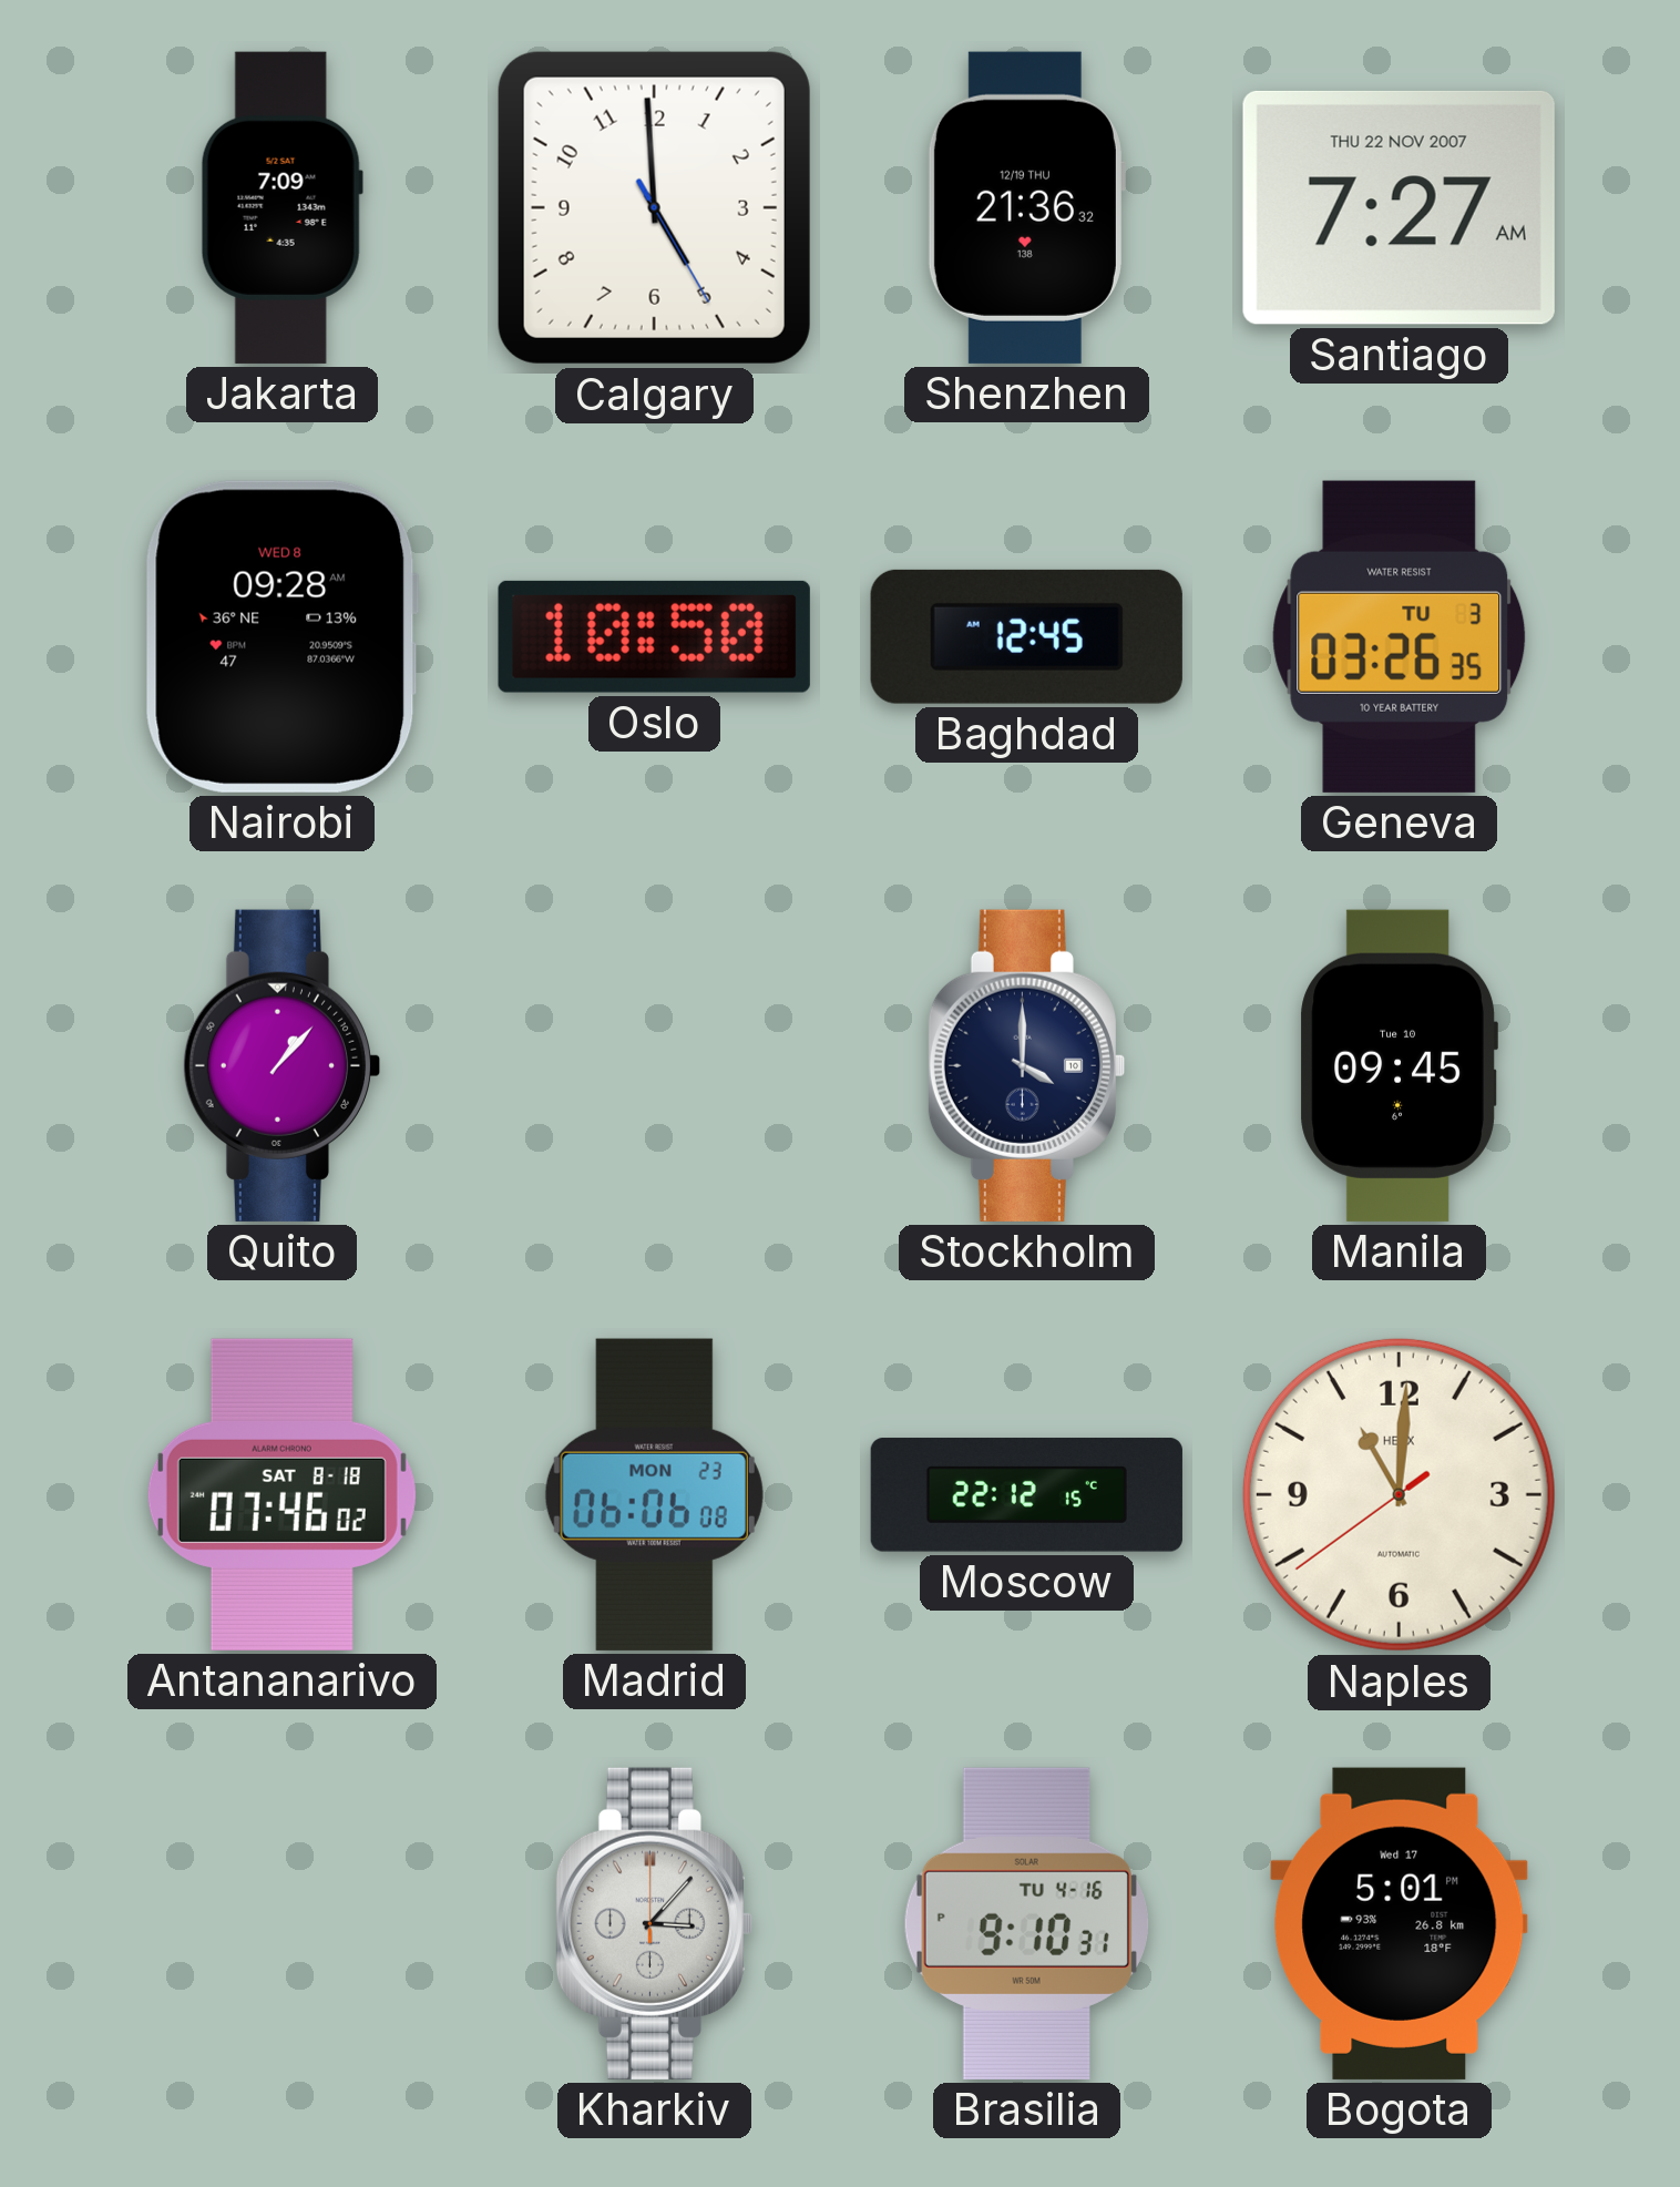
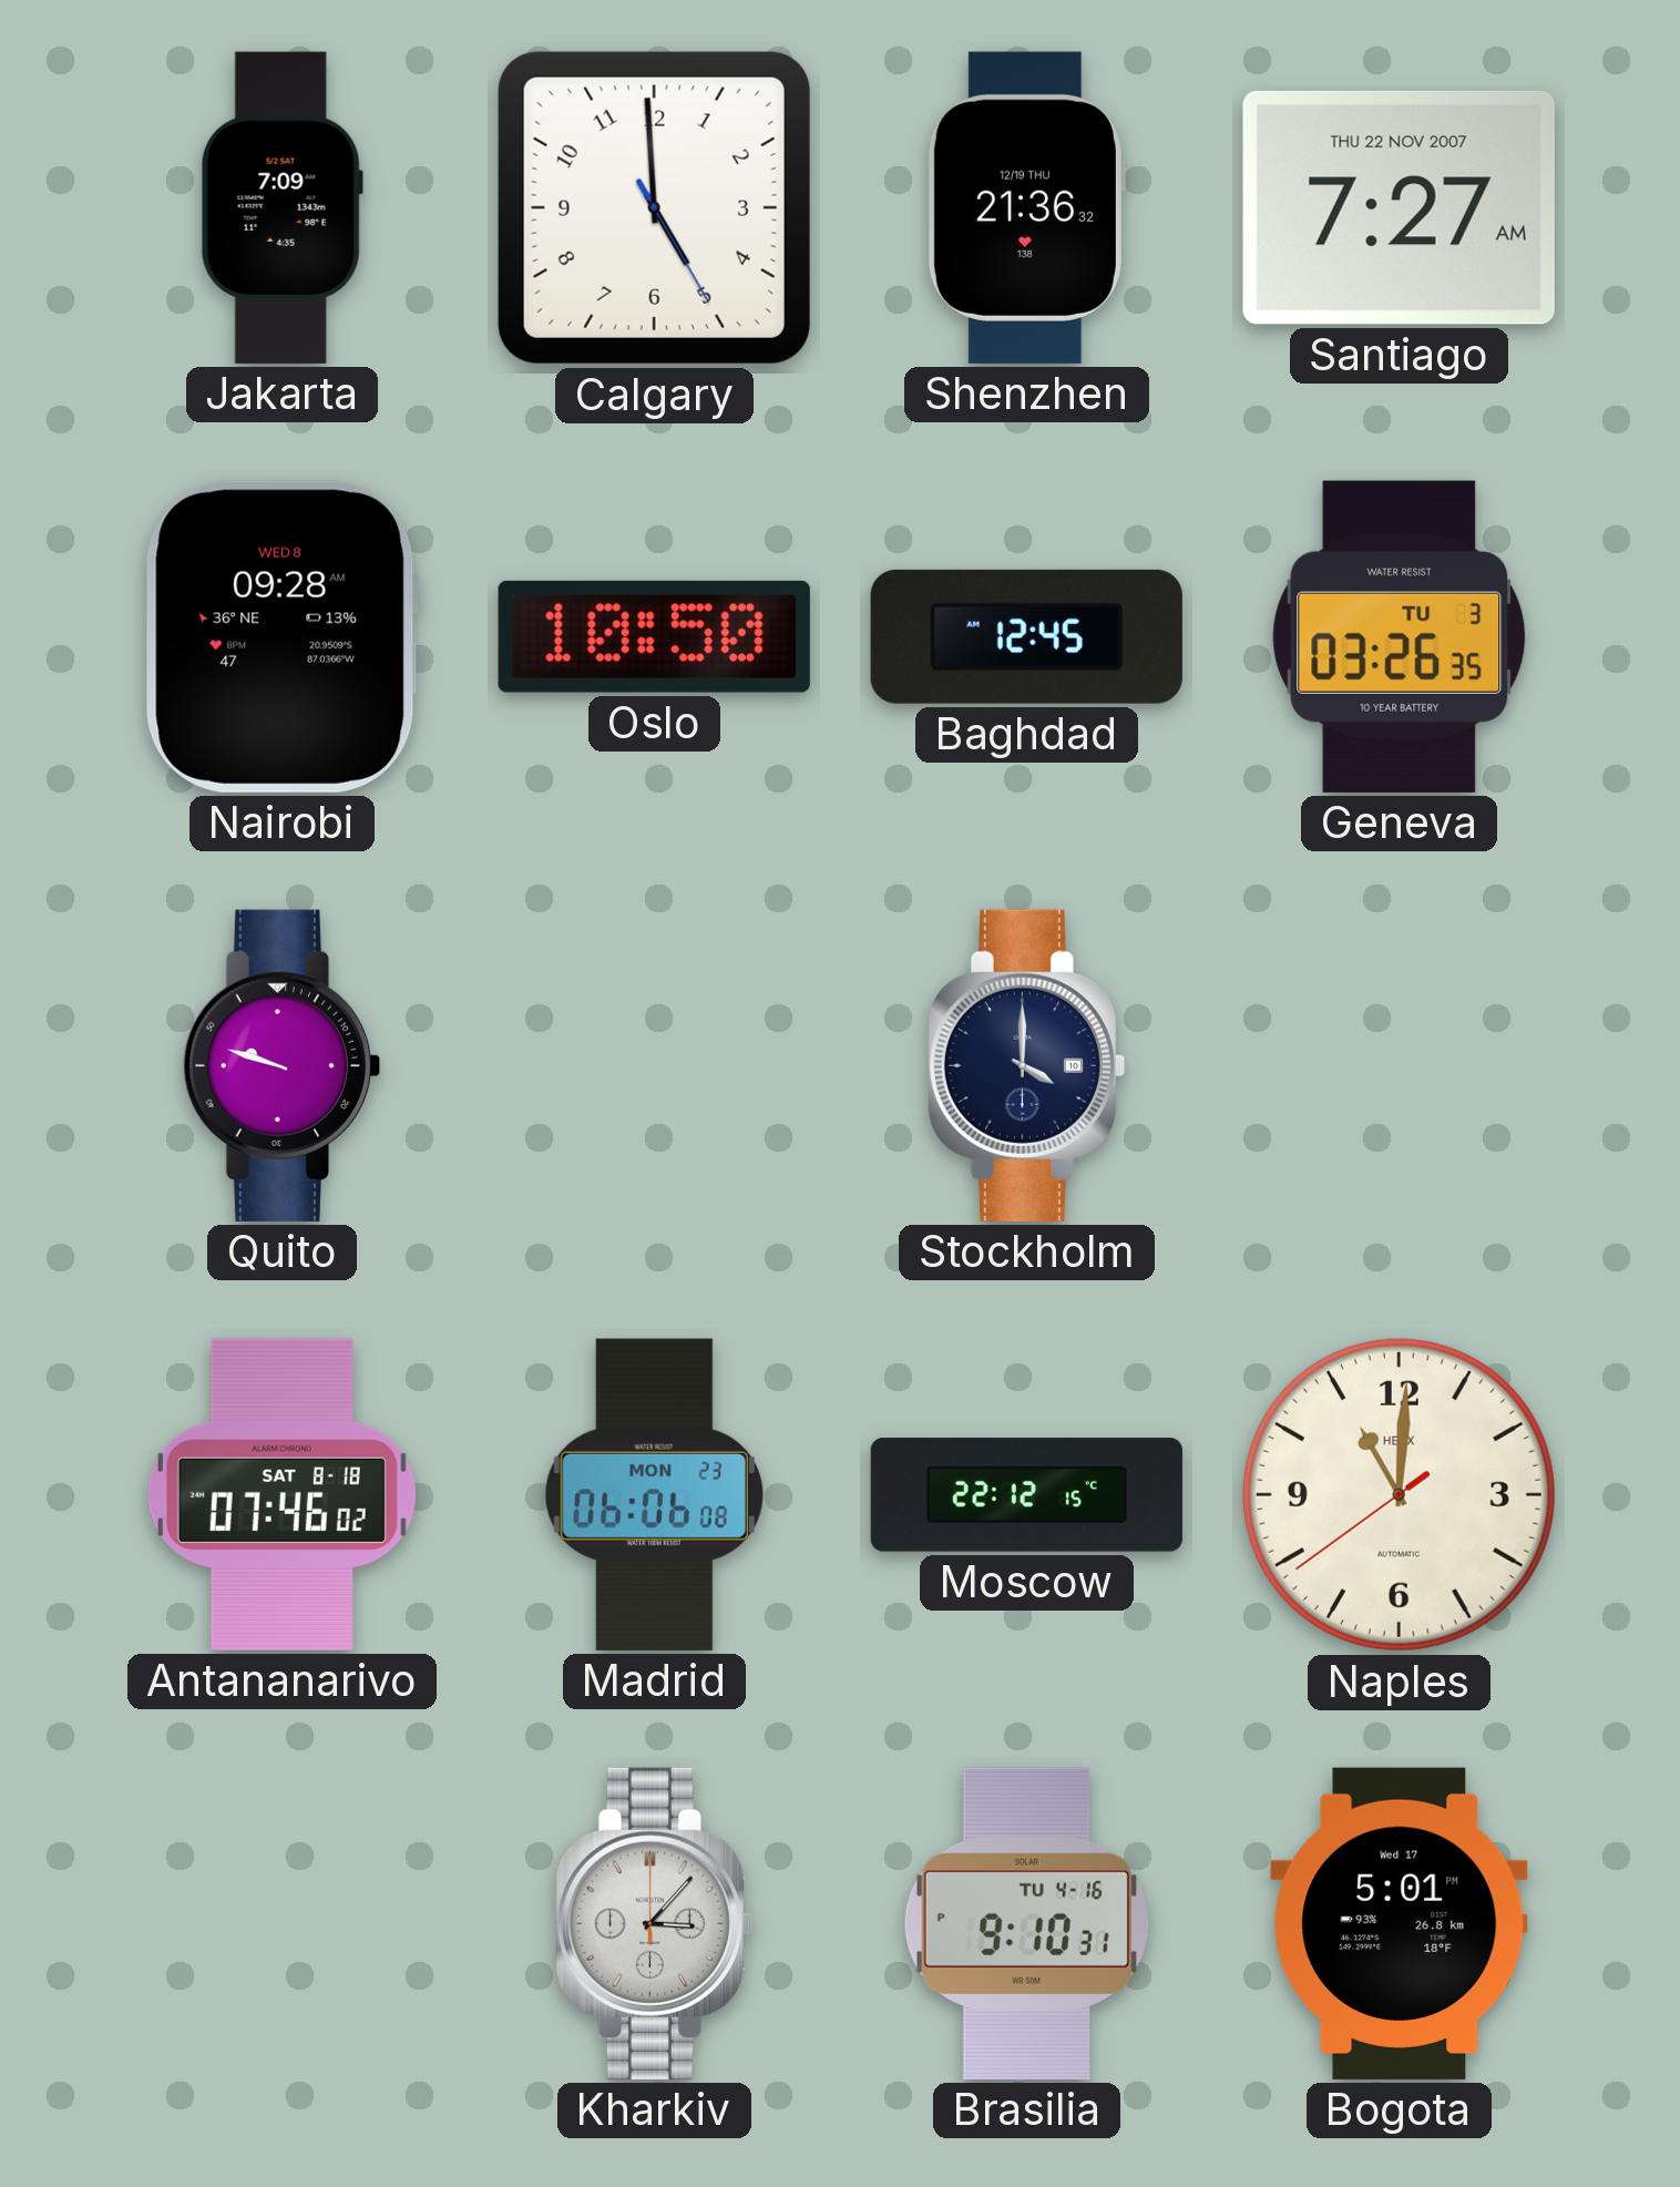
Quito: 1:07 -> 9:48 (281, 1065)
Manila: 09:45 -> none (1399, 1065)
